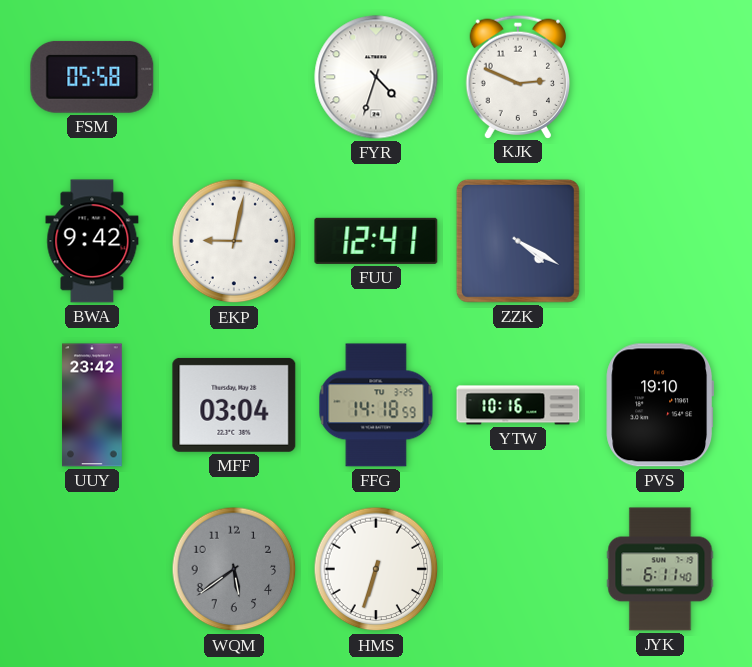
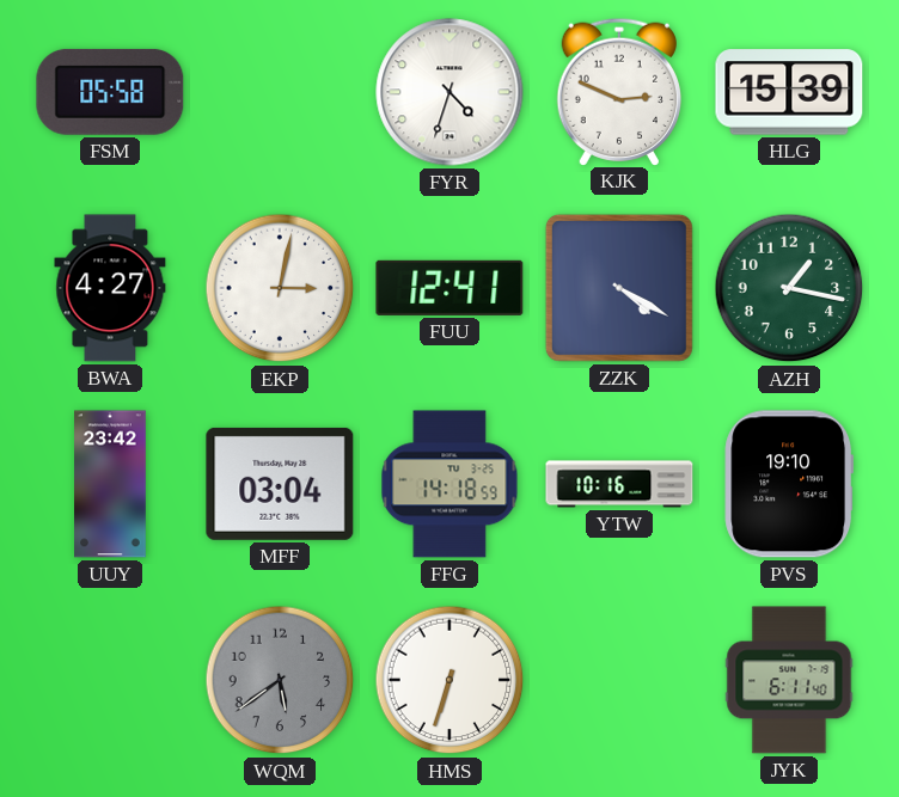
HLG: none -> 15:39 (789, 92)
BWA: 9:42 -> 4:27 (110, 288)
EKP: 9:02 -> 3:02 (280, 288)
AZH: none -> 1:17 (789, 288)
